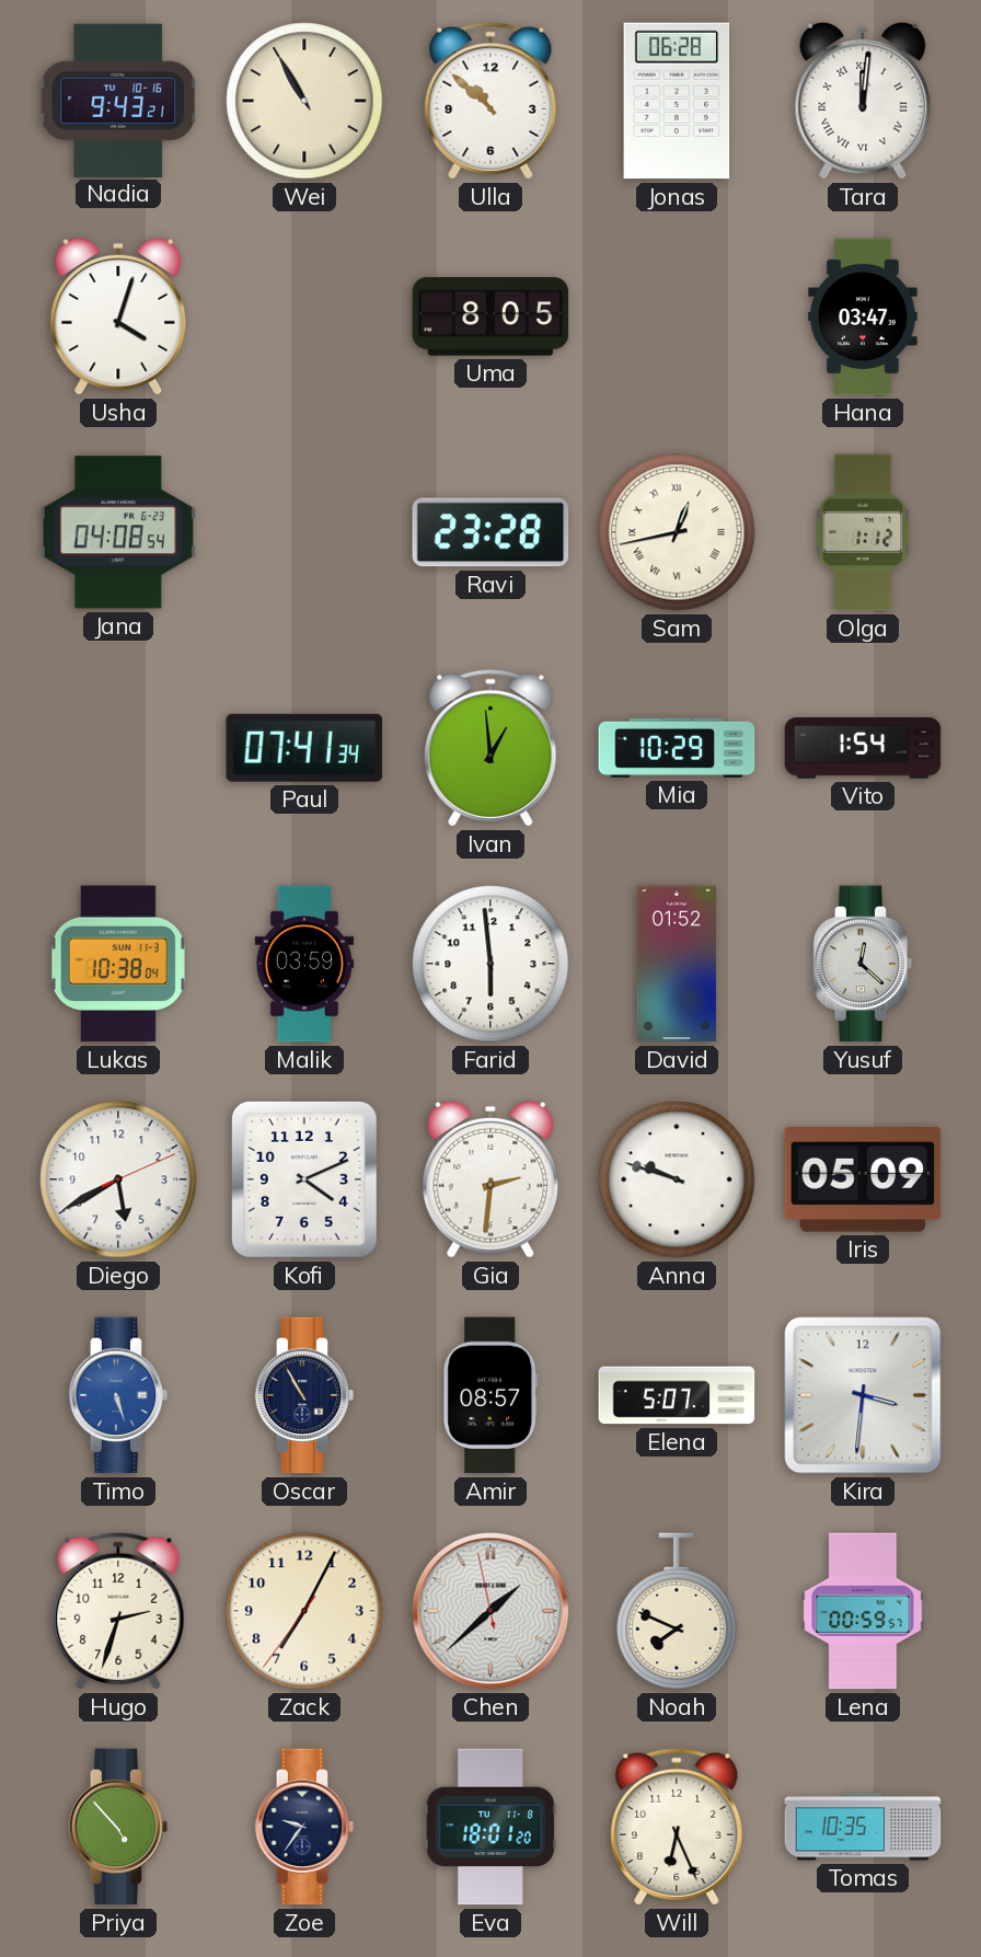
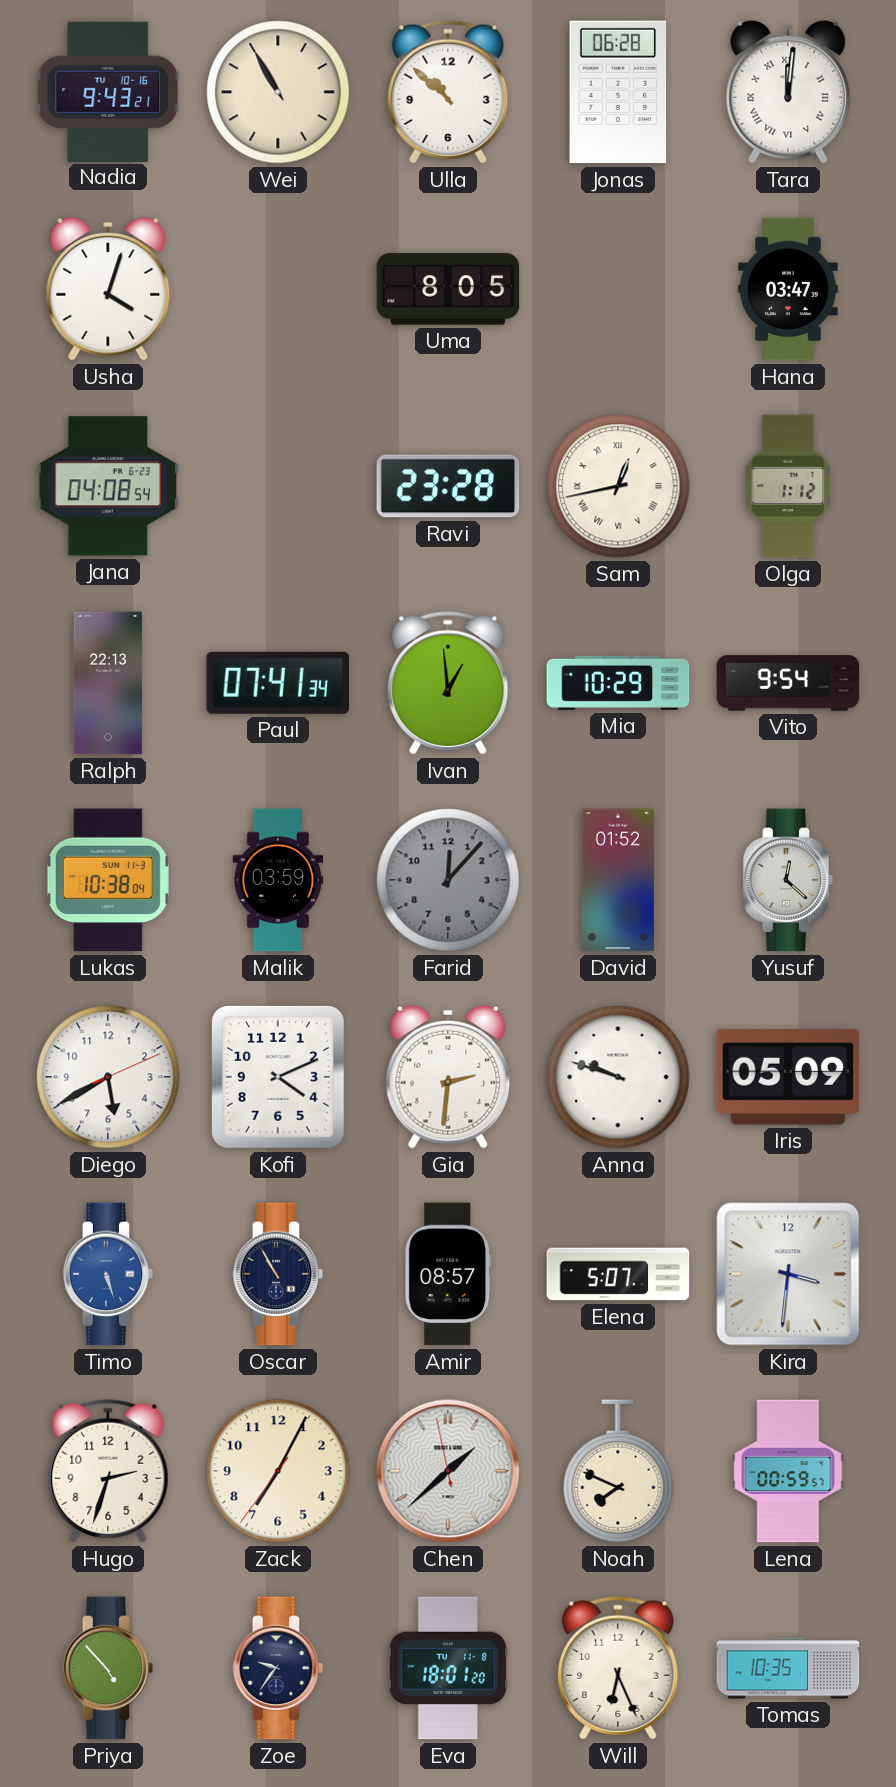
Ralph: none -> 22:13 (108, 683)
Vito: 1:54 -> 9:54 (788, 683)
Farid: 5:59 -> 12:07 (448, 880)
Farid dial: white -> grey (448, 880)
